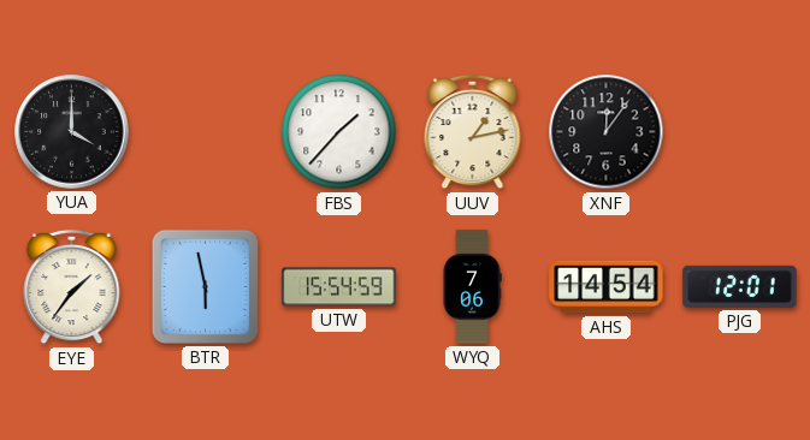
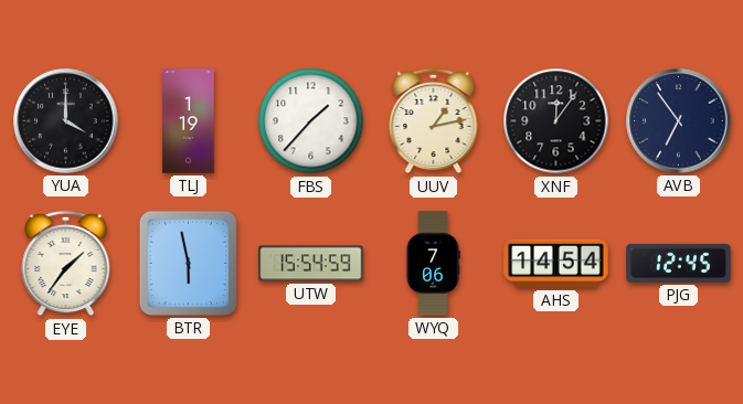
TLJ: none -> 1:19 (189, 121)
AVB: none -> 6:54 (679, 121)
PJG: 12:01 -> 12:45 (679, 263)
